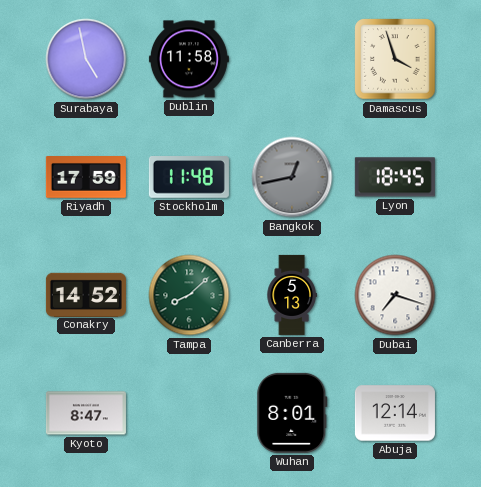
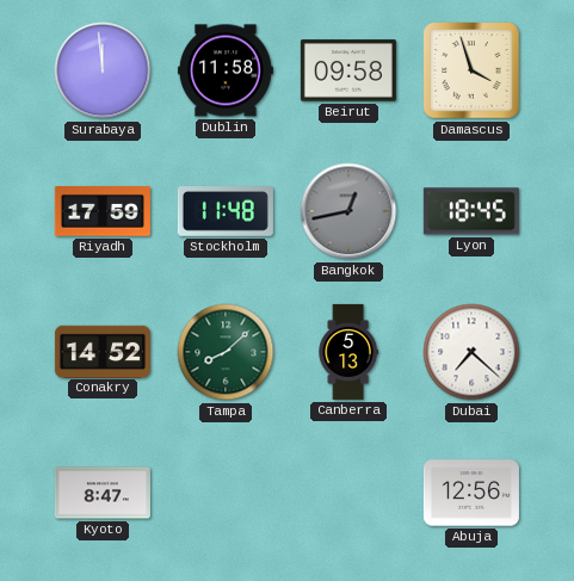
Surabaya: 4:58 -> 11:59 (103, 70)
Beirut: none -> 09:58 (348, 70)
Dubai: 7:18 -> 7:22 (471, 352)
Wuhan: 8:01 -> none (292, 413)
Abuja: 12:14 -> 12:56 (471, 493)
